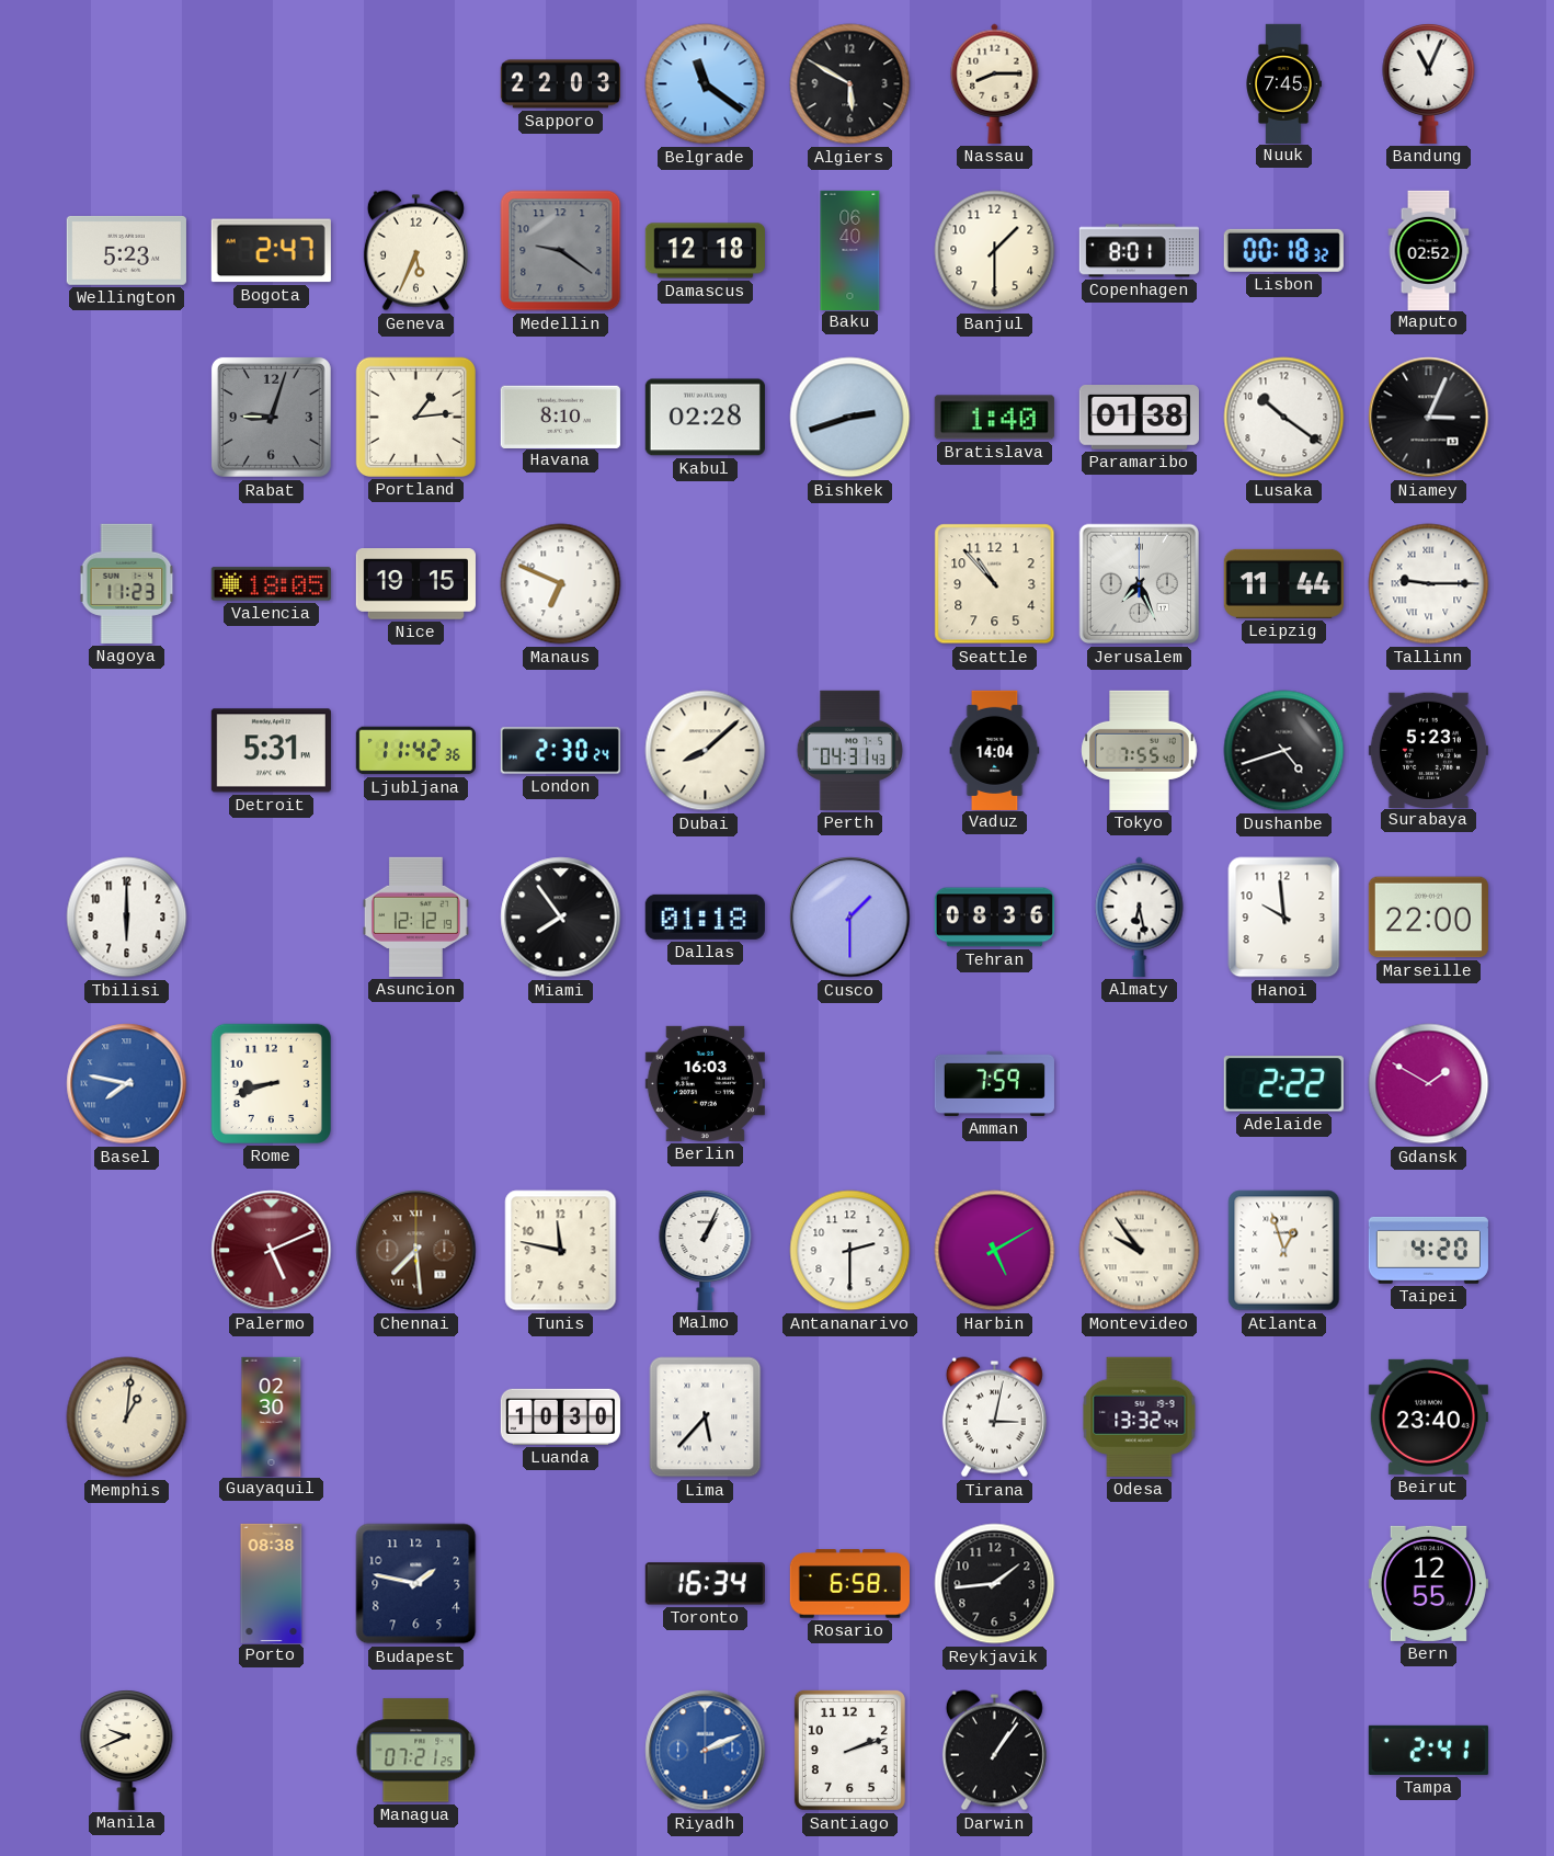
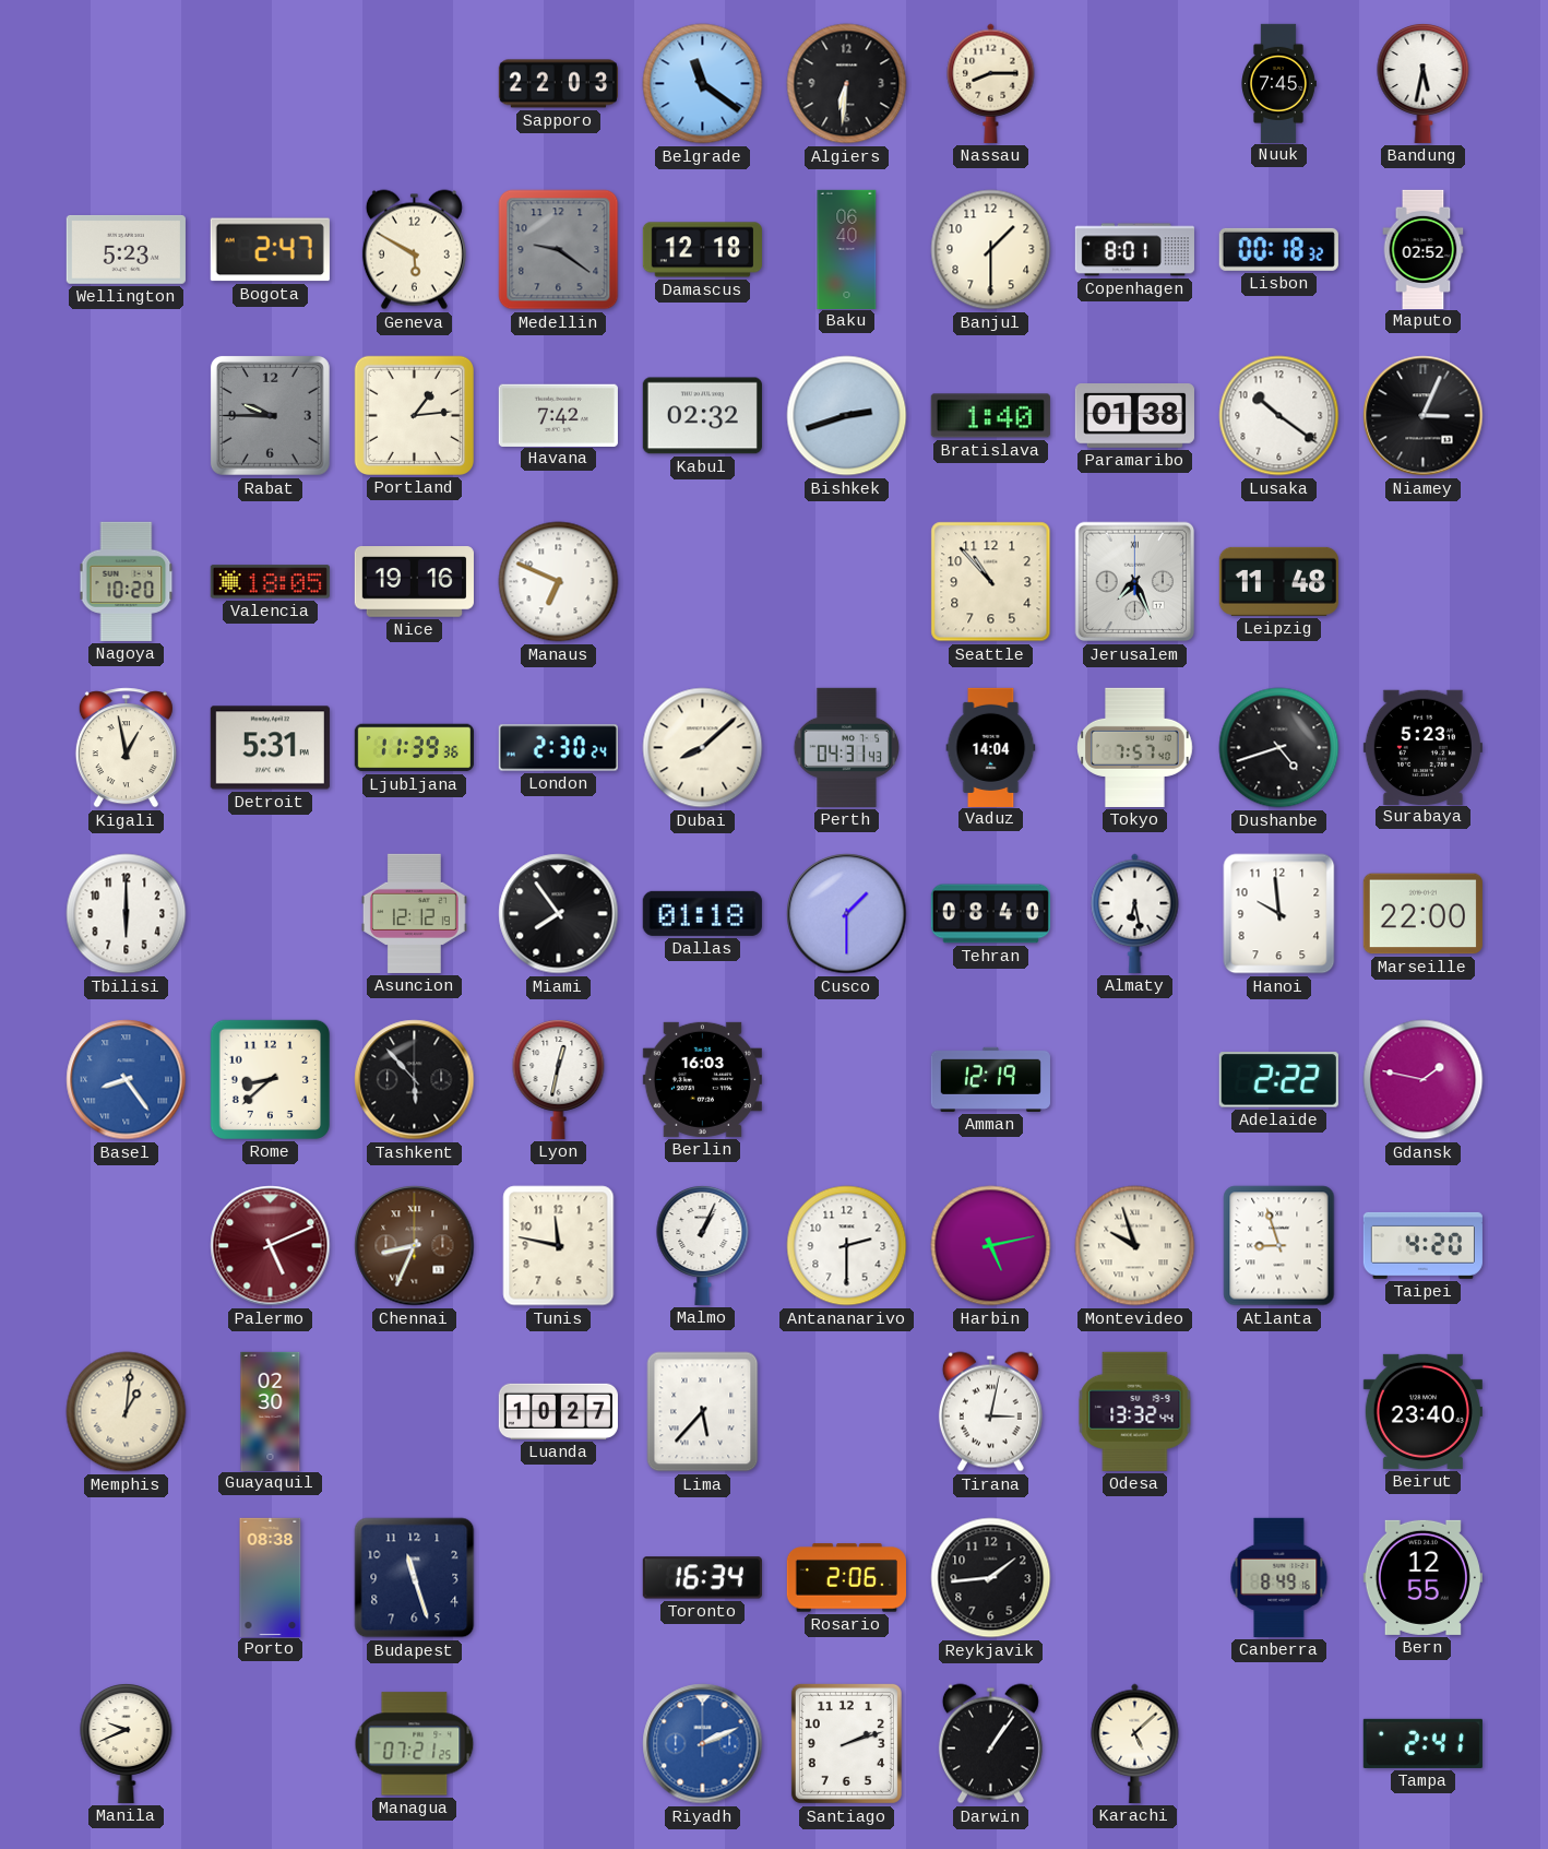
Algiers: 5:50 -> 6:31 (847, 84)
Bandung: 11:04 -> 5:32 (1424, 84)
Geneva: 5:34 -> 5:50 (414, 250)
Rabat: 9:03 -> 9:45 (270, 415)
Havana: 8:10 -> 7:42 (558, 415)
Kabul: 02:28 -> 02:32 (702, 416)
Nagoya: 11:23 -> 10:20 (127, 581)
Nice: 19:15 -> 19:16 (414, 582)
Leipzig: 11:44 -> 11:48 (1278, 581)
Tallinn: 9:15 -> none (1429, 584)
Kigali: none -> 12:58 (126, 748)
Ljubljana: 11:42 -> 11:39 (414, 748)
Tokyo: 7:55 -> 7:57 (1135, 747)
Tehran: 08:36 -> 08:40 (990, 914)
Basel: 7:47 -> 8:24 (127, 1080)
Rome: 8:42 -> 8:38 (270, 1079)
Tashkent: none -> 5:53 (415, 1080)
Lyon: none -> 12:32 (559, 1080)
Amman: 7:59 -> 12:19 (990, 1079)
Gdansk: 1:50 -> 1:47 (1424, 1080)
Chennai: 7:29 -> 8:34 (415, 1246)
Harbin: 5:10 -> 5:13 (991, 1246)
Montevideo: 9:54 -> 9:57 (1135, 1246)
Atlanta: 12:57 -> 8:57 (1279, 1246)
Luanda: 10:30 -> 10:27 (558, 1411)
Budapest: 1:47 -> 11:27 (415, 1578)
Rosario: 6:58 -> 2:06 (846, 1578)
Canberra: none -> 8:49 (1279, 1577)
Karachi: none -> 5:08 (1135, 1743)
